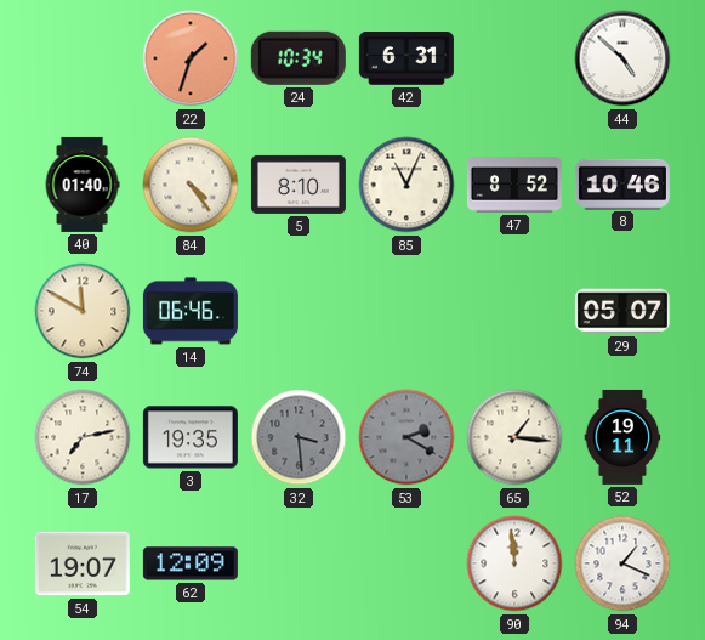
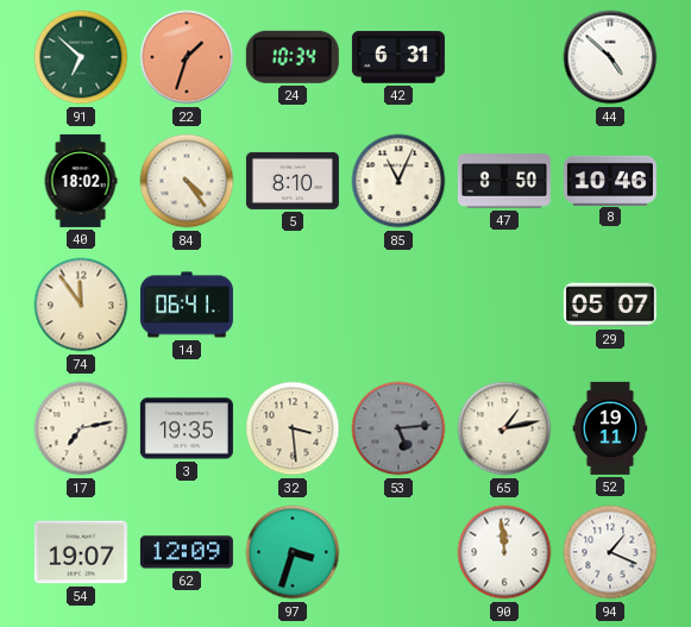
91: none -> 6:52 (81, 57)
40: 01:40 -> 18:02 (81, 181)
47: 8:52 -> 8:50 (504, 181)
74: 11:50 -> 11:54 (81, 305)
14: 06:46 -> 06:41 (187, 305)
32 dial: grey -> cream (293, 428)
53: 2:20 -> 5:14 (398, 428)
65: 1:16 -> 1:13 (504, 428)
97: none -> 3:33 (293, 552)
